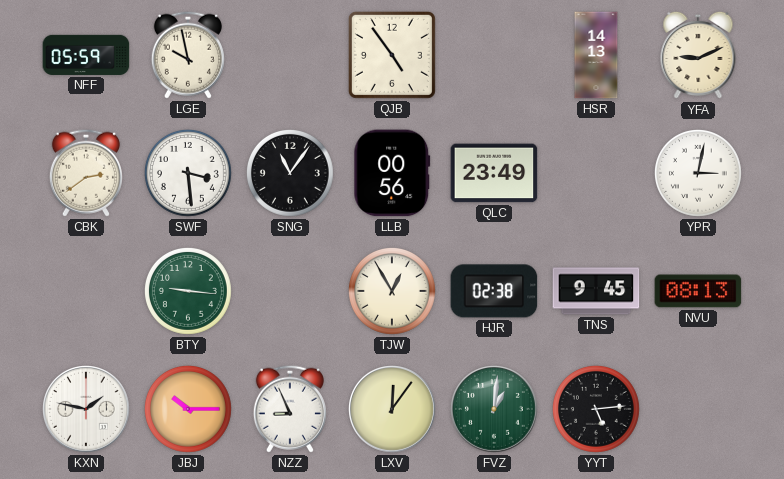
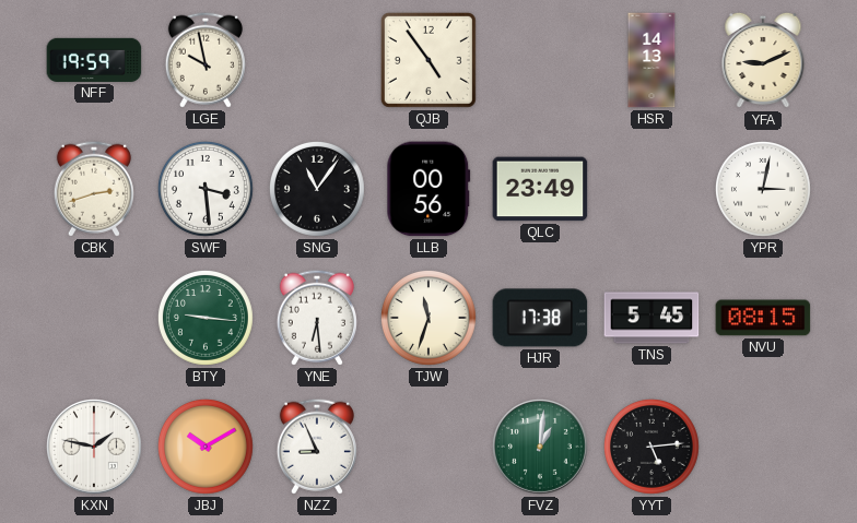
NFF: 05:59 -> 19:59 (94, 60)
CBK: 2:39 -> 2:42 (94, 189)
YNE: none -> 6:29 (317, 318)
TJW: 12:55 -> 11:33 (428, 318)
HJR: 02:38 -> 17:38 (540, 318)
TNS: 9:45 -> 5:45 (651, 318)
NVU: 08:13 -> 08:15 (763, 318)
JBJ: 10:15 -> 10:10 (206, 447)
LXV: 12:06 -> none (393, 410)
